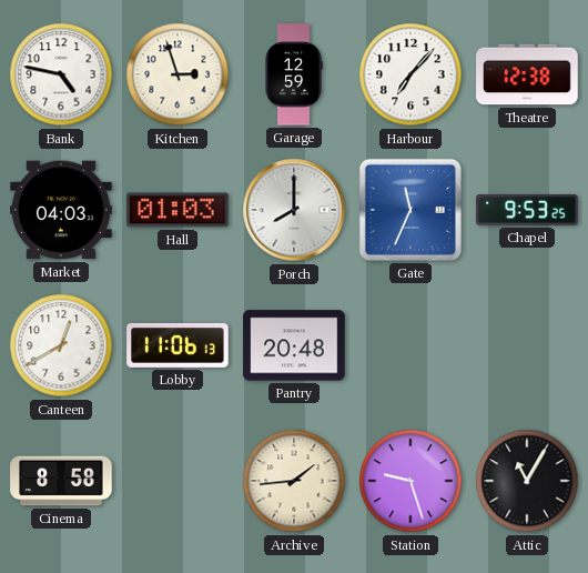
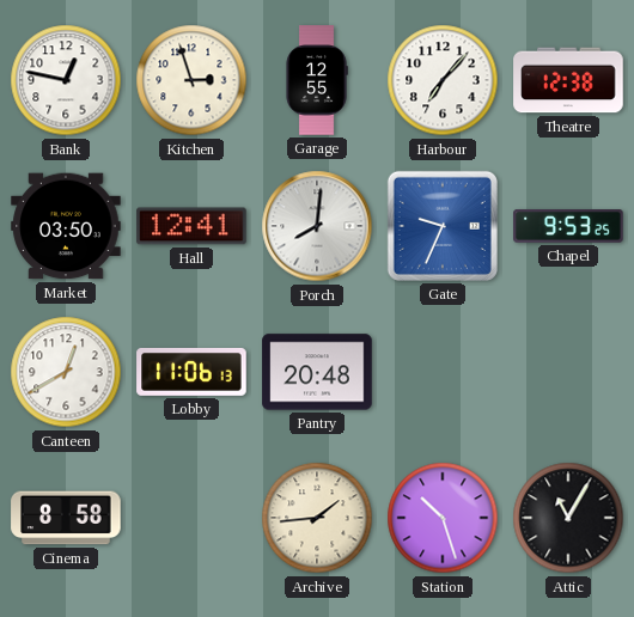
Bank: 4:47 -> 12:47 (66, 80)
Garage: 12:59 -> 12:55 (317, 80)
Market: 04:03 -> 03:50 (66, 226)
Hall: 01:03 -> 12:41 (191, 226)
Porch: 8:00 -> 8:01 (317, 226)
Gate: 11:34 -> 9:34 (443, 226)
Station: 9:27 -> 10:27 (443, 518)
